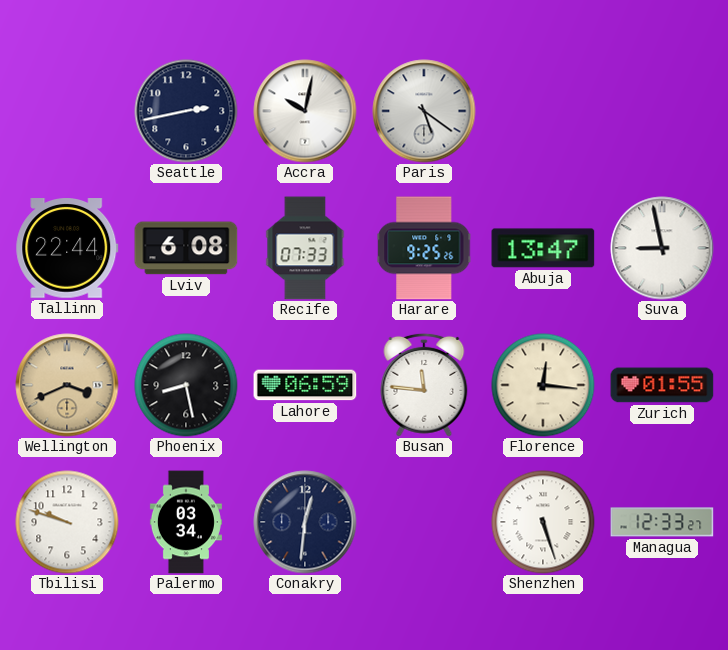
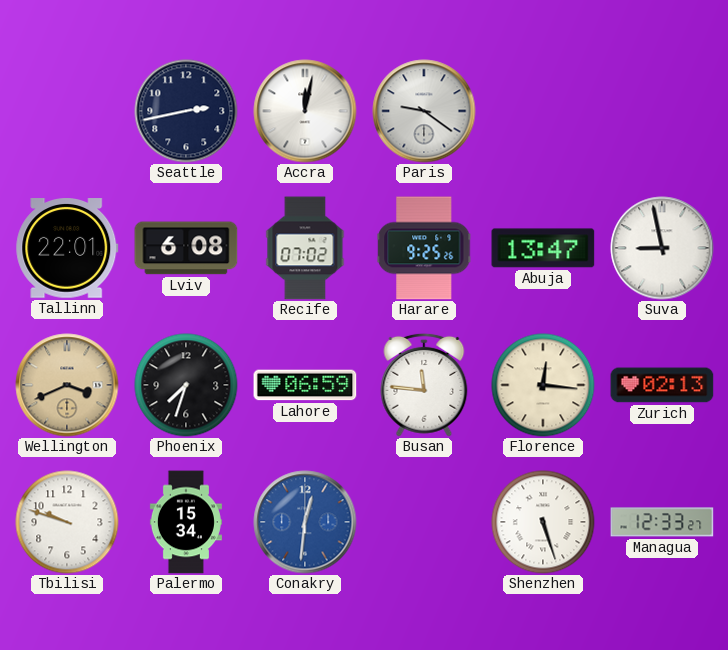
Accra: 10:02 -> 12:02 (305, 111)
Paris: 5:21 -> 9:21 (424, 111)
Tallinn: 22:44 -> 22:01 (67, 248)
Recife: 07:33 -> 07:02 (305, 248)
Phoenix: 8:28 -> 7:33 (186, 385)
Zurich: 01:55 -> 02:13 (662, 385)
Palermo: 03:34 -> 15:34 (186, 522)
Conakry dial: navy -> blue (305, 522)
